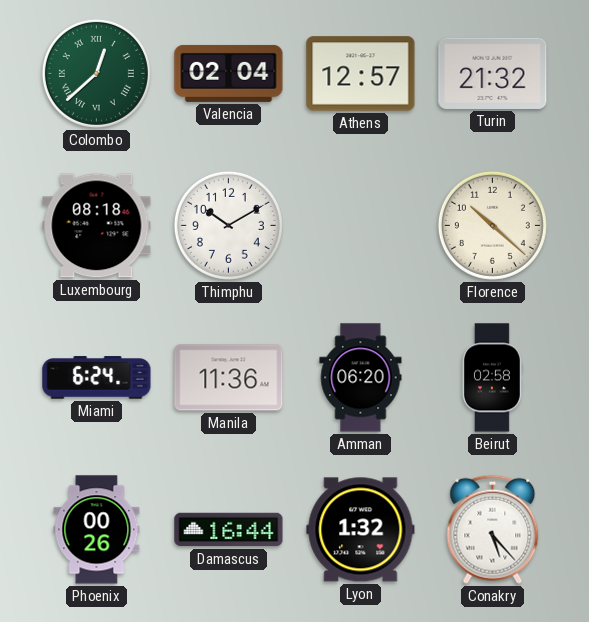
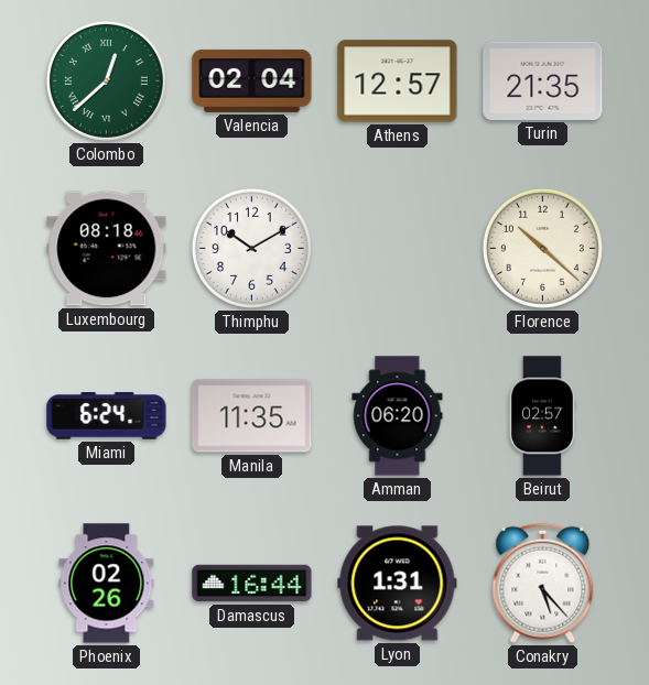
Turin: 21:32 -> 21:35 (543, 80)
Manila: 11:36 -> 11:35 (252, 416)
Beirut: 02:58 -> 02:57 (542, 416)
Phoenix: 00:26 -> 02:26 (107, 584)
Lyon: 1:32 -> 1:31 (398, 584)
